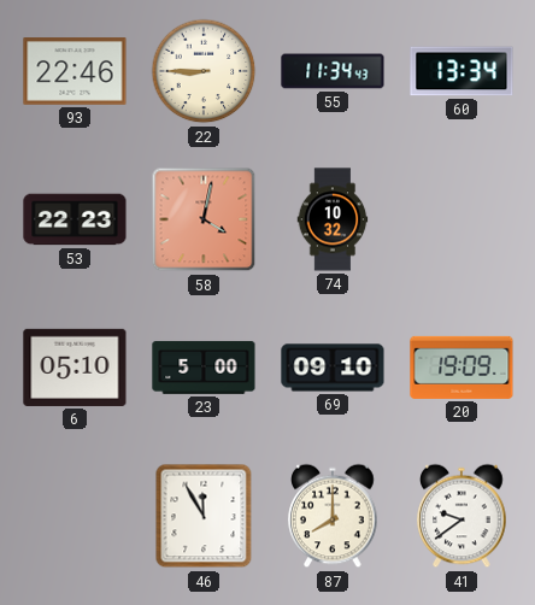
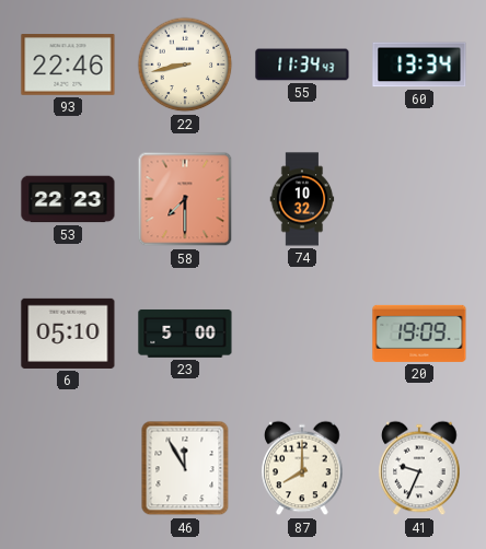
22: 8:45 -> 8:43 (185, 65)
58: 4:02 -> 7:30 (185, 199)
69: 09:10 -> none (333, 368)
41: 9:39 -> 9:34 (419, 468)
